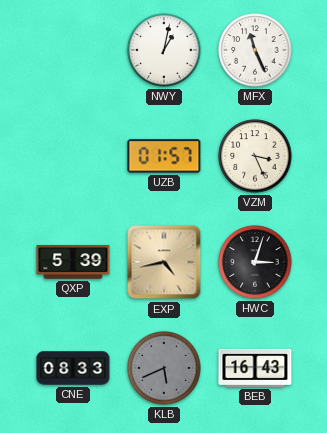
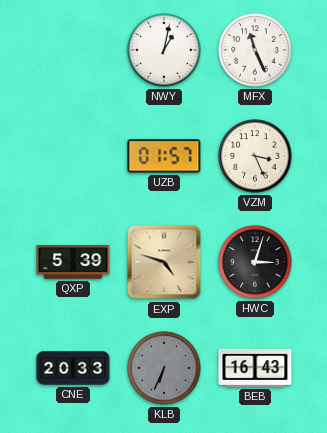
EXP: 4:43 -> 4:48 (164, 262)
CNE: 08:33 -> 20:33 (73, 368)
KLB: 5:41 -> 6:34 (164, 368)
